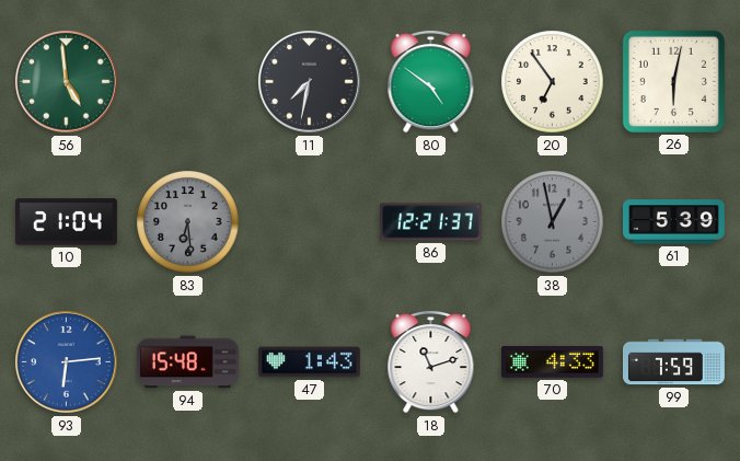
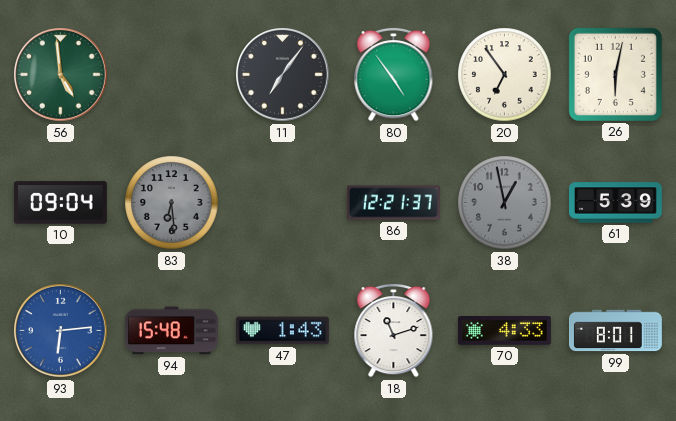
11: 7:32 -> 7:06 (283, 75)
80: 4:51 -> 4:54 (394, 74)
10: 21:04 -> 09:04 (60, 203)
99: 7:59 -> 8:01 (616, 331)
